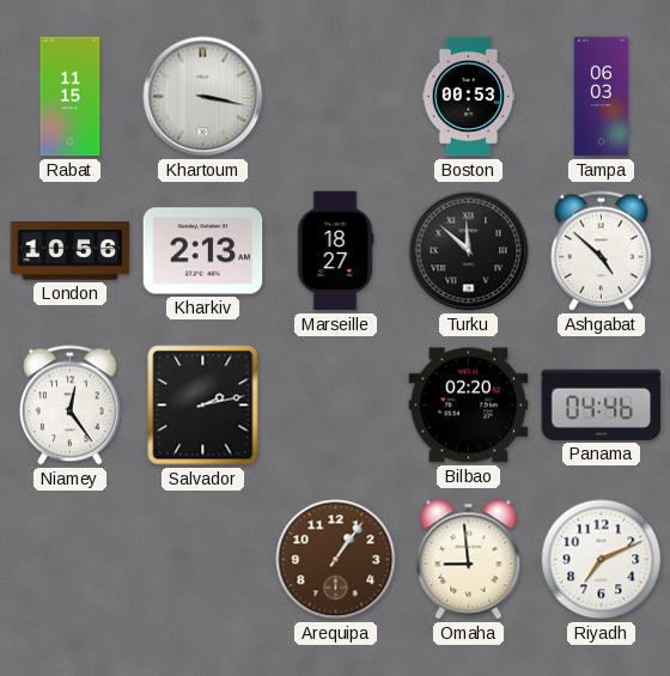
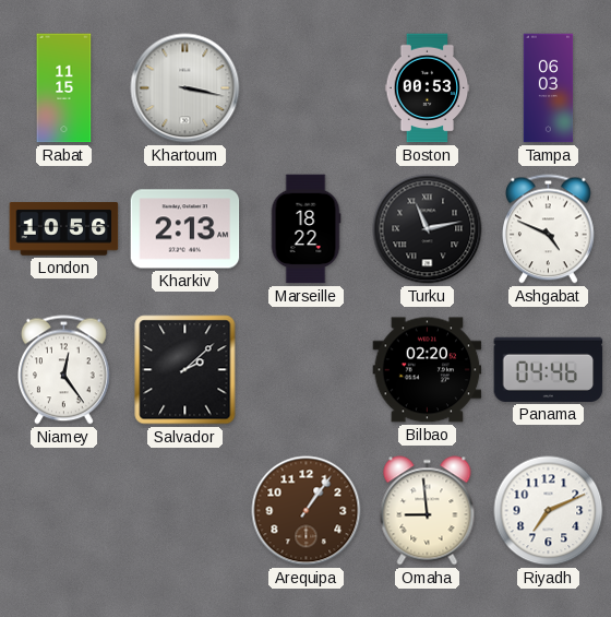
Marseille: 18:27 -> 18:22 (305, 229)
Turku: 11:52 -> 11:13 (428, 229)
Ashgabat: 4:52 -> 4:49 (549, 229)
Salvador: 2:13 -> 2:08 (185, 370)
